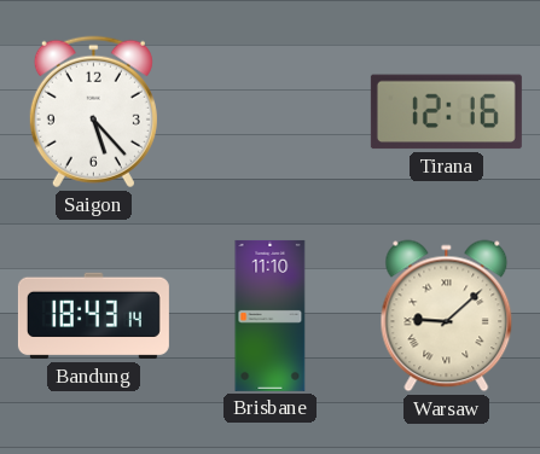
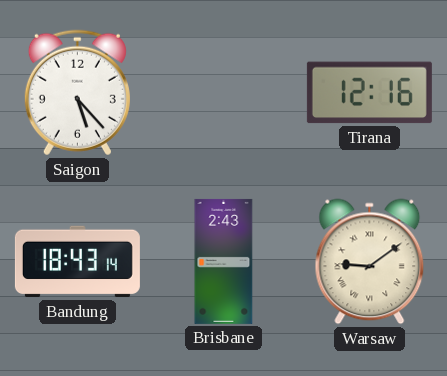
Brisbane: 11:10 -> 2:43 (224, 261)
Warsaw: 9:08 -> 9:09 (370, 262)
